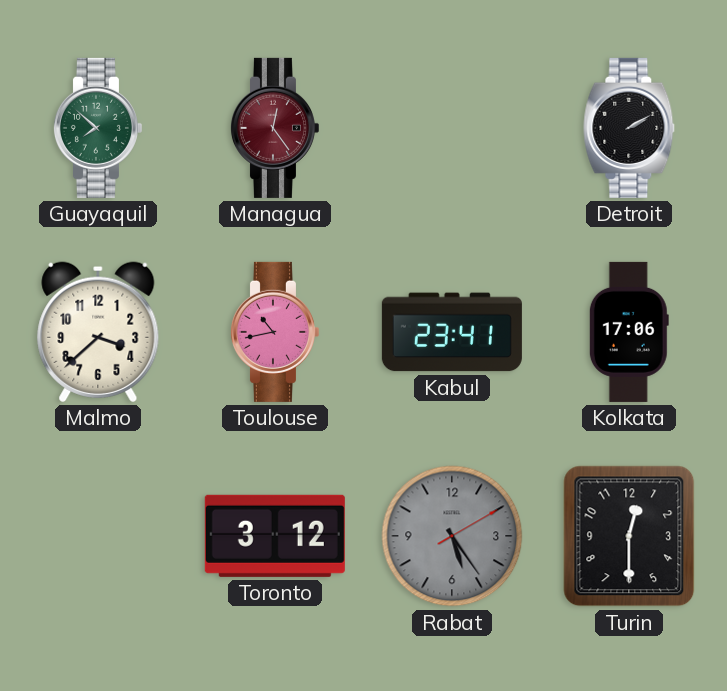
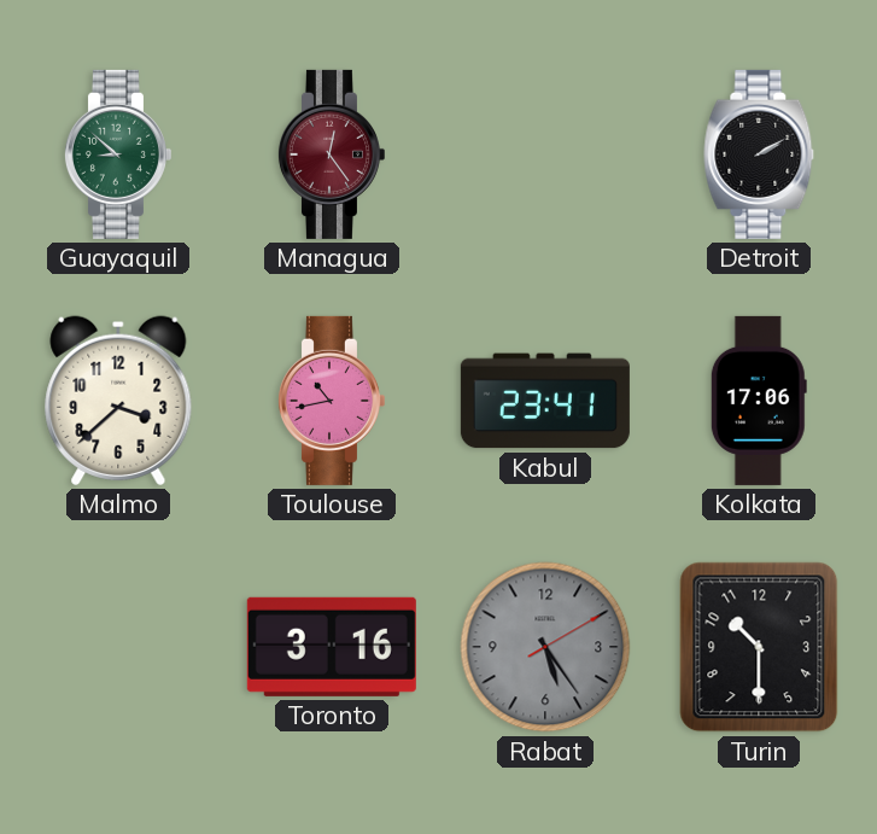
Guayaquil: 7:52 -> 8:52 (117, 154)
Toronto: 3:12 -> 3:16 (332, 647)
Turin: 12:30 -> 10:30 (759, 647)
